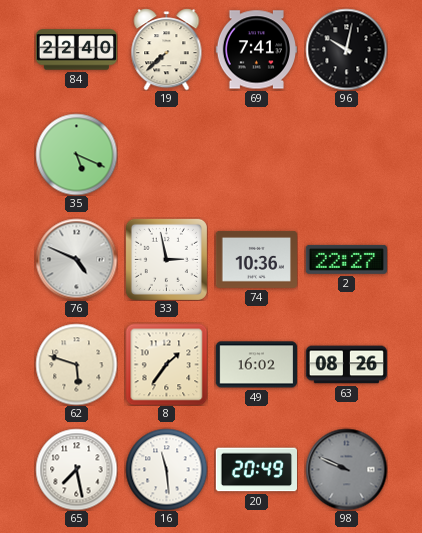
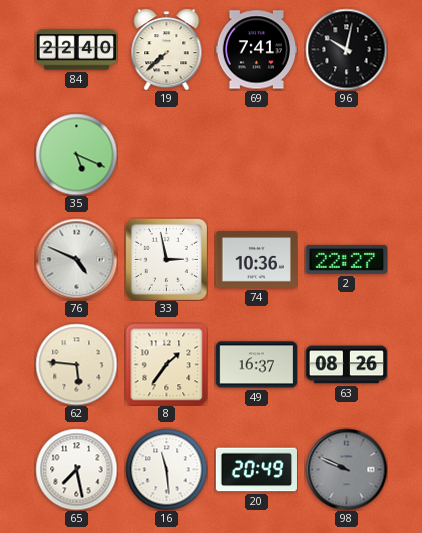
62: 5:48 -> 5:46 (76, 364)
49: 16:02 -> 16:37 (256, 365)
